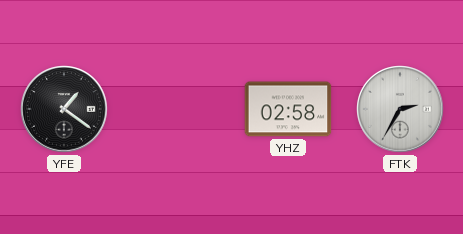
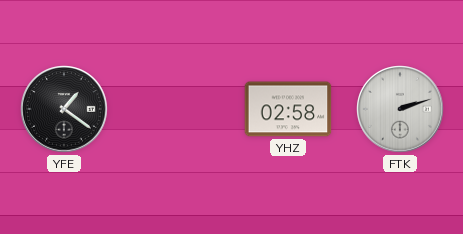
FTK: 2:35 -> 2:12 (400, 109)
